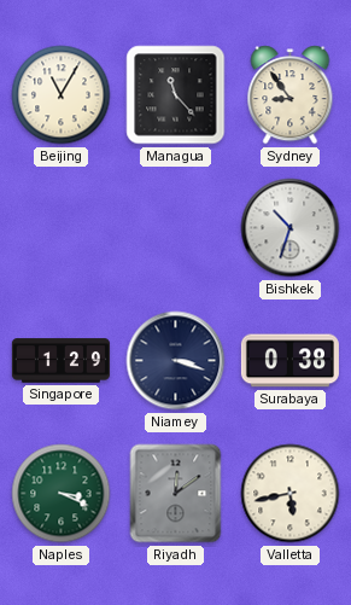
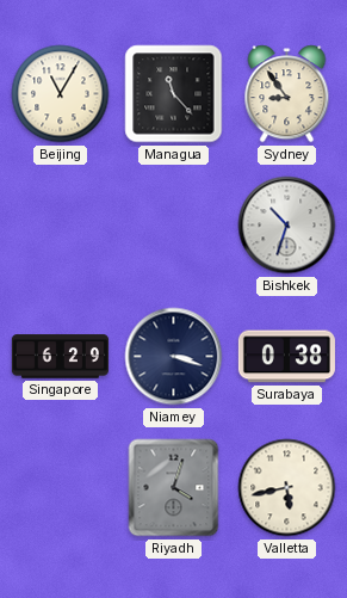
Singapore: 1:29 -> 6:29 (60, 357)
Naples: 3:19 -> none (62, 494)
Riyadh: 12:09 -> 4:03 (174, 488)
